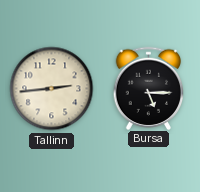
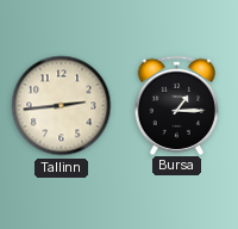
Bursa: 5:15 -> 1:15 (177, 105)
